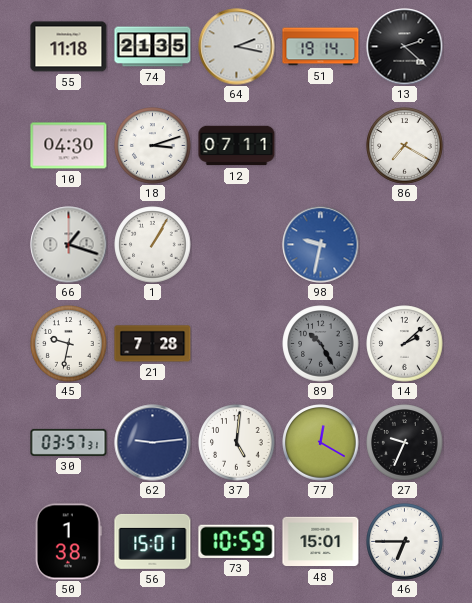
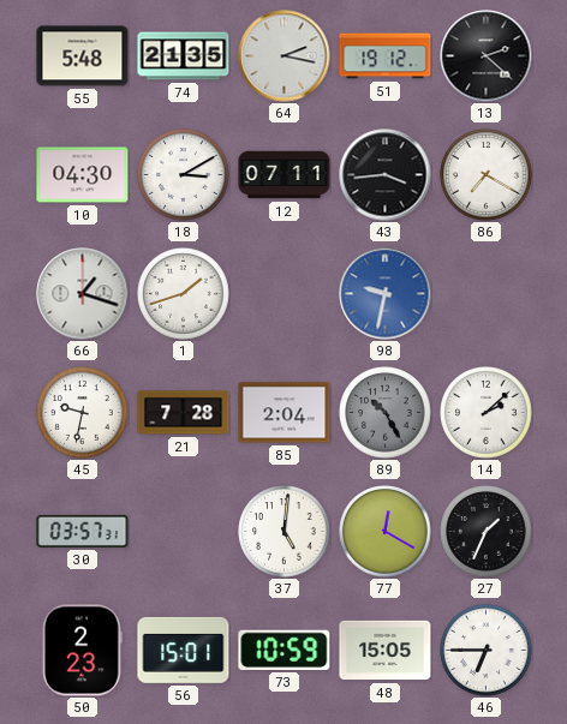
55: 11:18 -> 5:48 (83, 56)
51: 19:14 -> 19:12 (386, 56)
18: 3:12 -> 3:10 (184, 175)
43: none -> 3:44 (386, 175)
1: 1:05 -> 1:42 (184, 294)
85: none -> 2:04 (285, 413)
62: 9:14 -> none (153, 443)
27: 9:34 -> 1:34 (487, 532)
50: 1:38 -> 2:23 (82, 651)
48: 15:01 -> 15:05 (386, 651)
